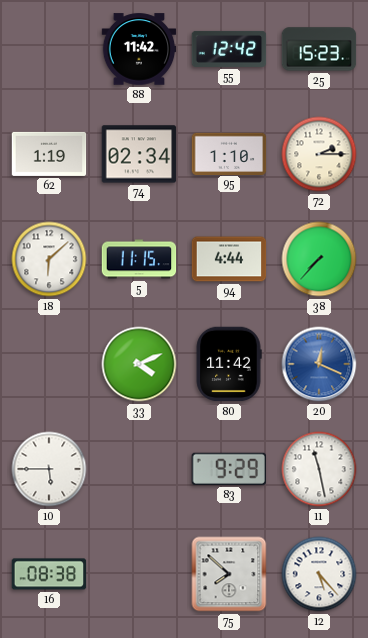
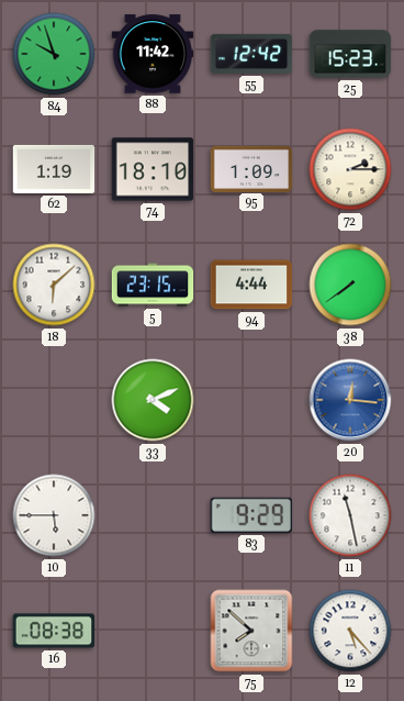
84: none -> 9:57 (54, 54)
74: 02:34 -> 18:10 (153, 169)
95: 1:10 -> 1:09 (251, 168)
5: 11:15 -> 23:15 (153, 285)
38: 7:37 -> 7:39 (350, 285)
80: 11:42 -> none (229, 364)
20: 12:19 -> 12:16 (350, 400)
